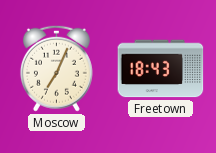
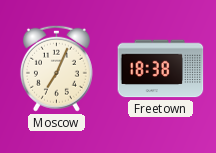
Freetown: 18:43 -> 18:38 (161, 69)
